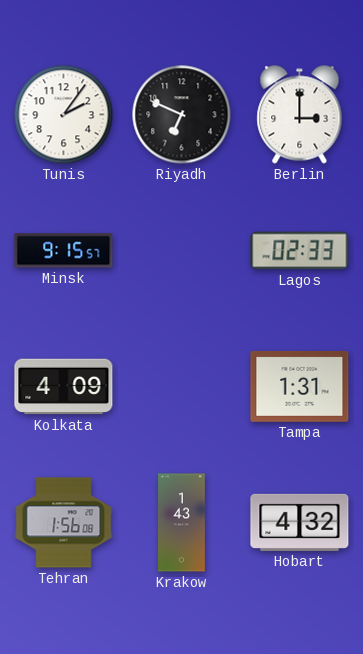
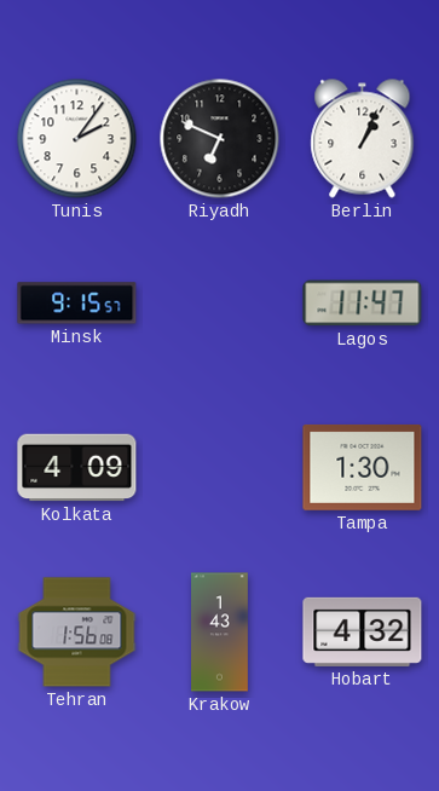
Berlin: 3:00 -> 1:04 (363, 139)
Lagos: 02:33 -> 11:47 (363, 304)
Tampa: 1:31 -> 1:30 (363, 468)
